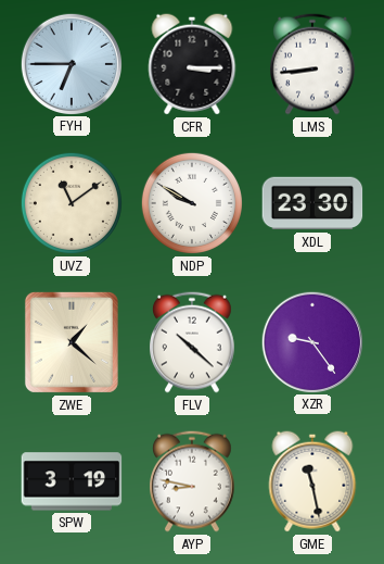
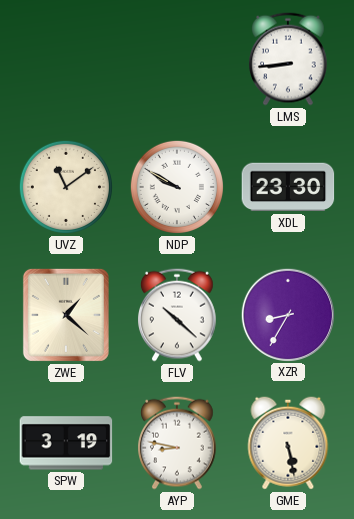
FYH: 6:45 -> none (71, 63)
CFR: 3:15 -> none (192, 64)
XZR: 9:24 -> 8:35 (287, 314)
GME: 11:28 -> 5:28 (288, 443)
